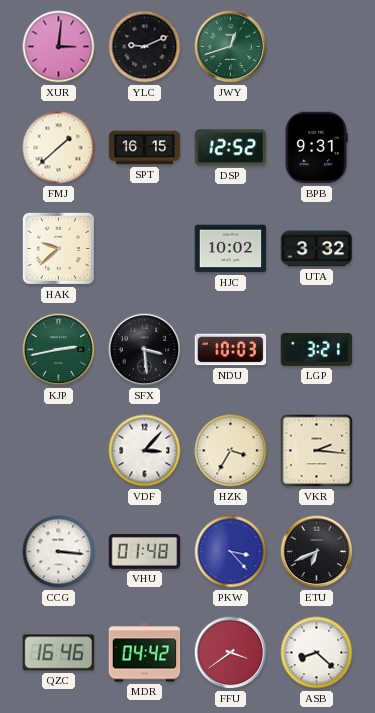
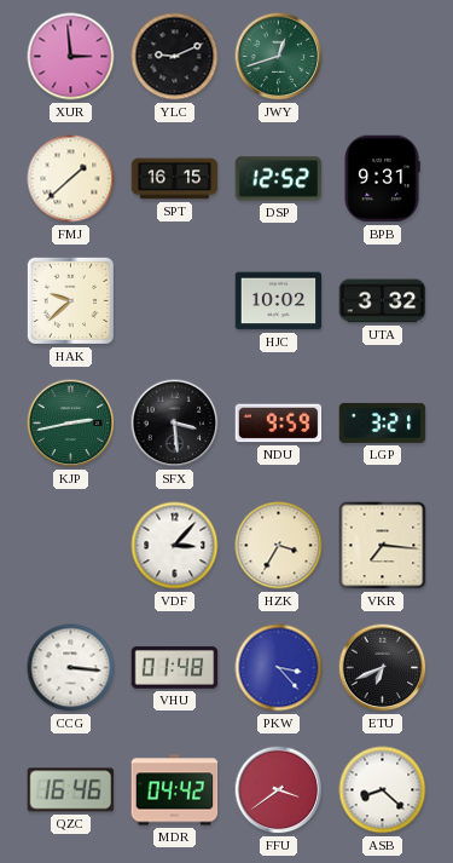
XUR: 3:01 -> 2:59 (71, 57)
NDU: 10:03 -> 9:59 (279, 424)
VKR: 2:16 -> 7:16 (383, 546)
